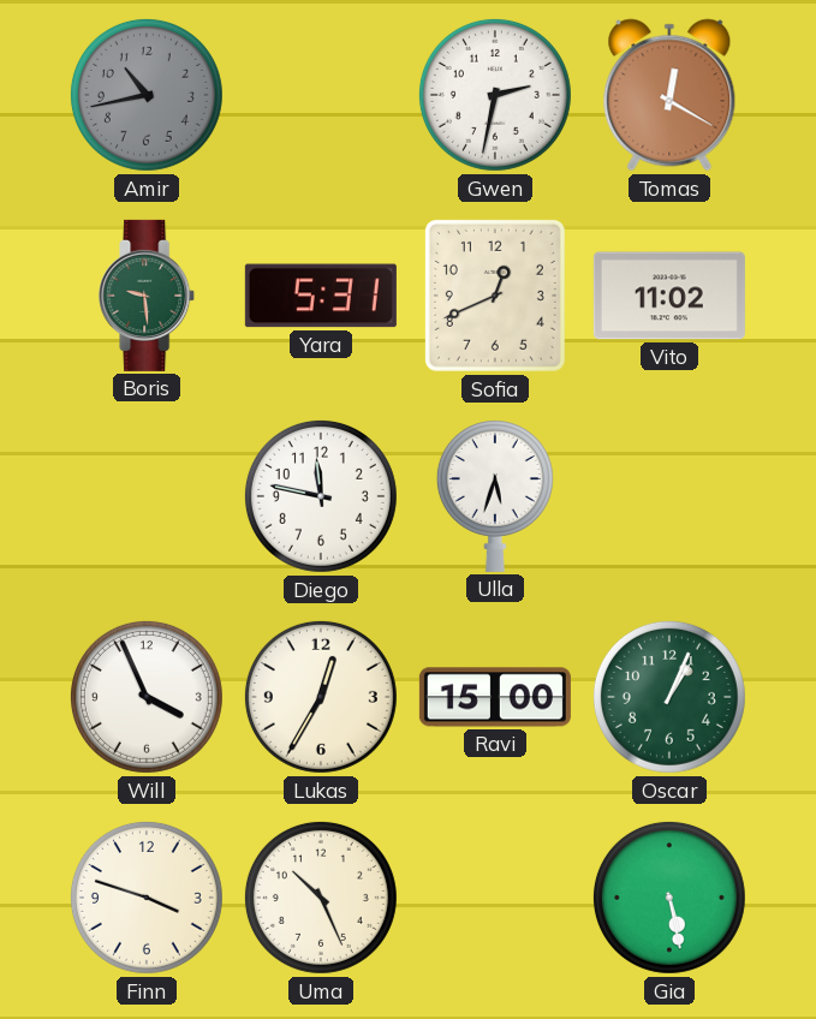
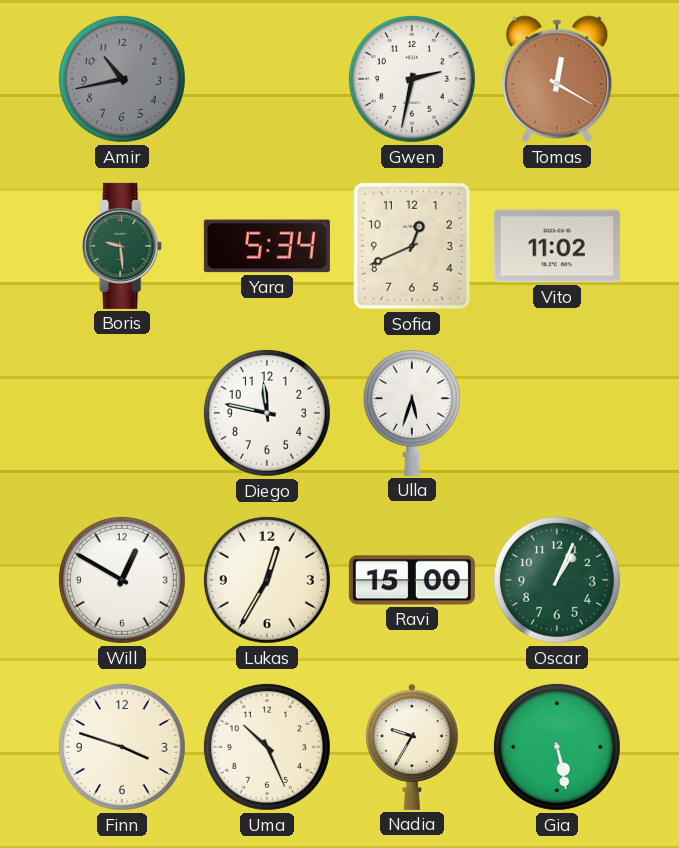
Yara: 5:31 -> 5:34 (267, 246)
Will: 3:56 -> 12:50 (122, 580)
Nadia: none -> 9:35 (412, 747)
